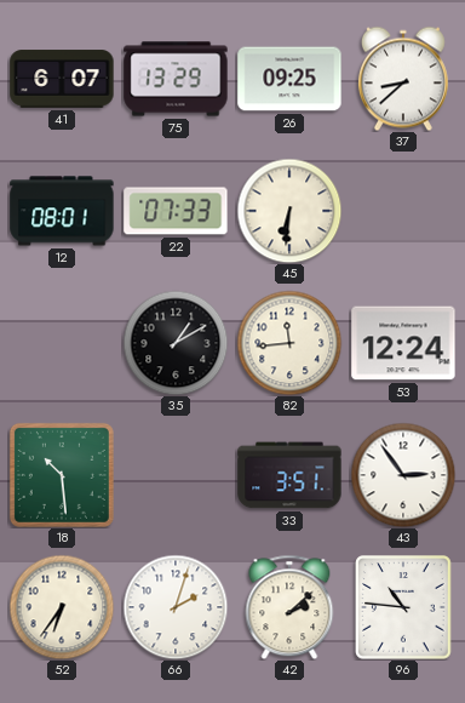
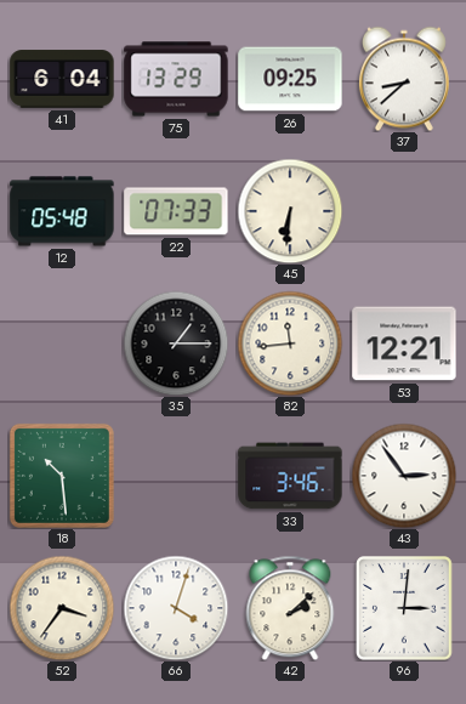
41: 6:07 -> 6:04 (62, 79)
12: 08:01 -> 05:48 (62, 211)
35: 1:10 -> 1:15 (176, 344)
53: 12:24 -> 12:21 (404, 344)
33: 3:51 -> 3:46 (290, 476)
52: 6:36 -> 3:36 (62, 608)
66: 2:03 -> 4:03 (176, 608)
96: 10:46 -> 3:01 (404, 608)
